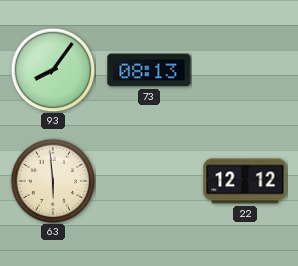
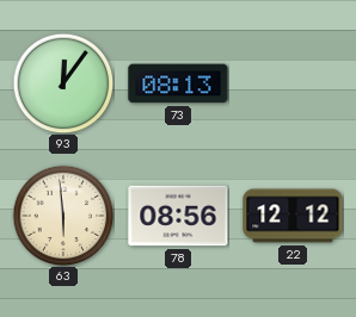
93: 8:06 -> 12:06 (63, 83)
78: none -> 08:56 (178, 216)
